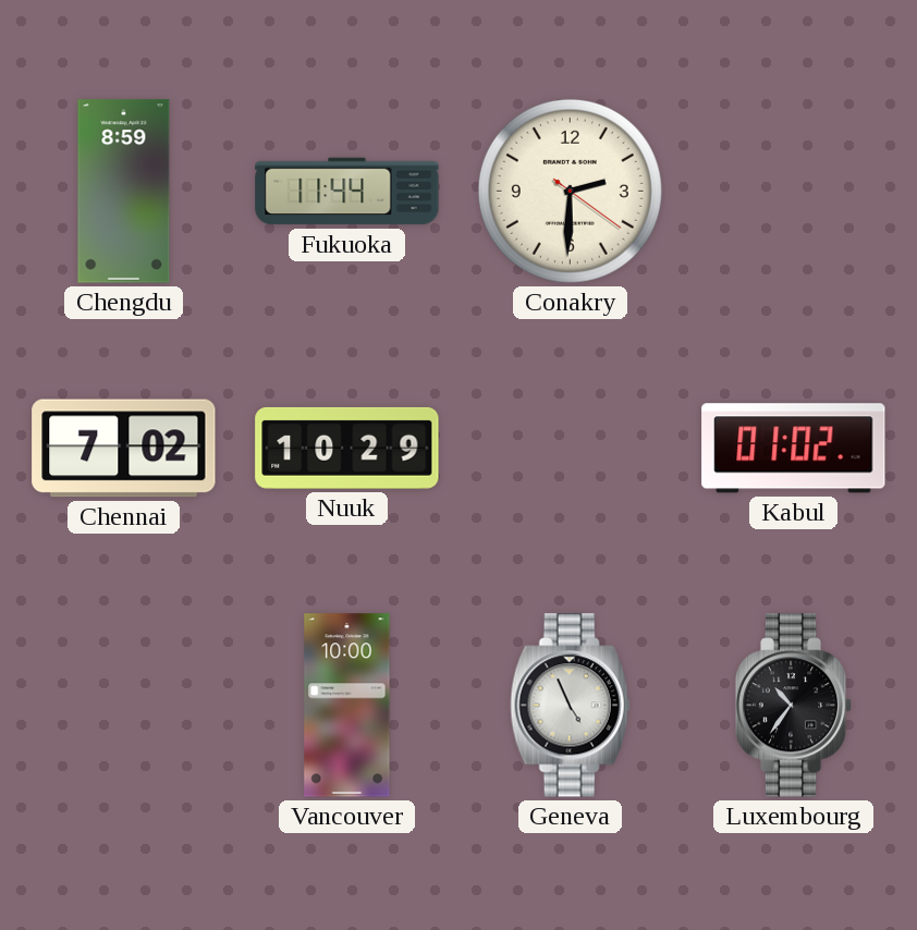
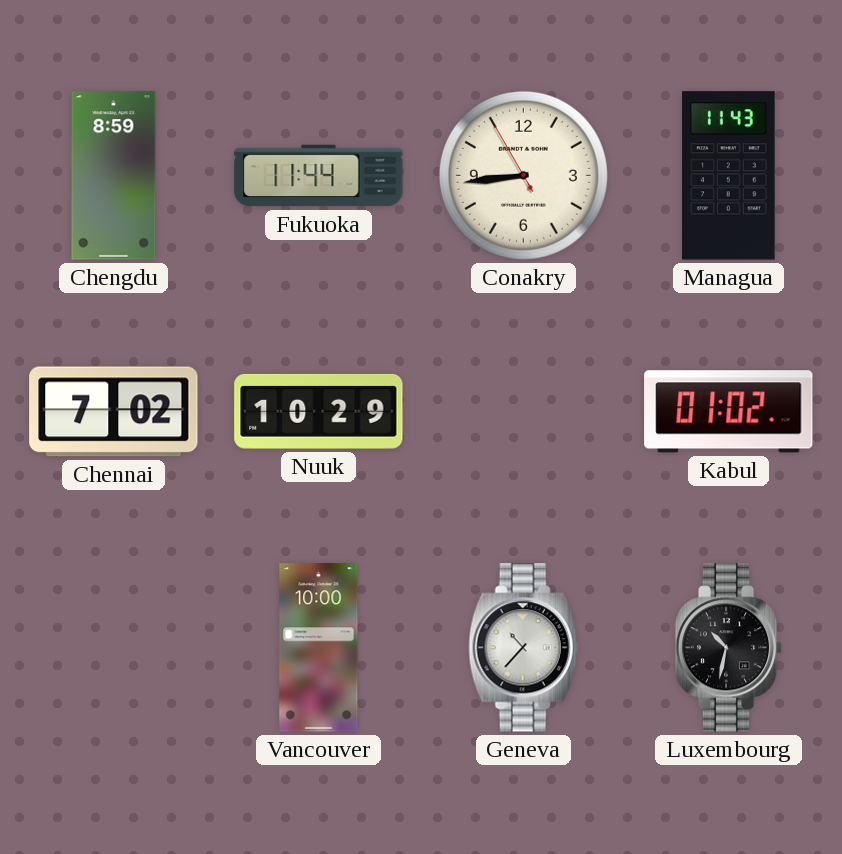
Conakry: 2:30 -> 8:43 (523, 175)
Managua: none -> 11:43 (729, 176)
Geneva: 4:56 -> 10:37 (524, 648)
Luxembourg: 10:36 -> 10:32 (729, 648)
